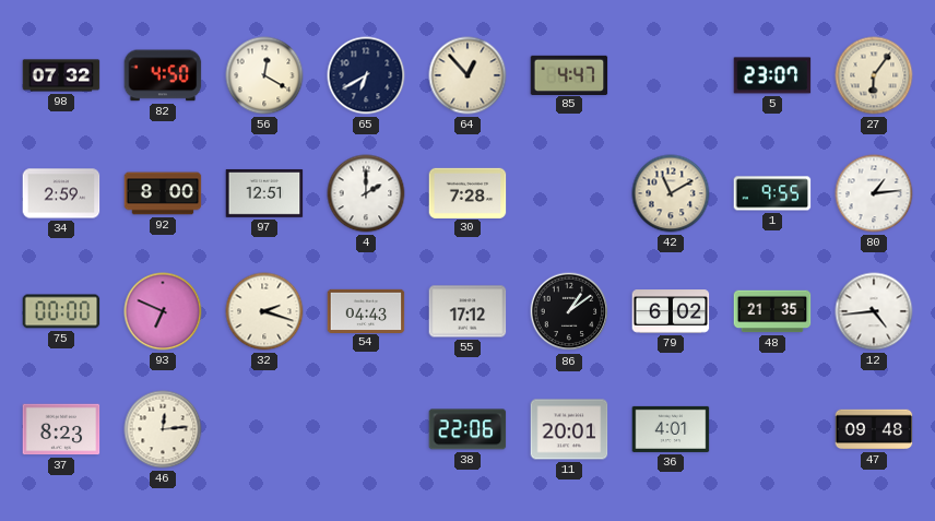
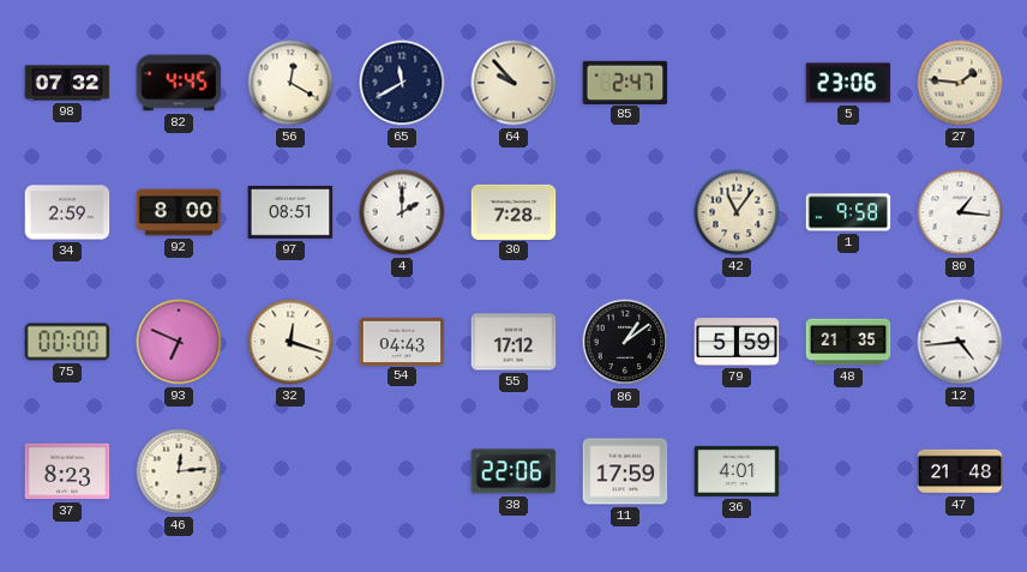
82: 4:50 -> 4:45 (179, 83)
65: 6:40 -> 11:40 (402, 83)
64: 12:53 -> 9:53 (513, 83)
85: 4:47 -> 2:47 (625, 82)
5: 23:07 -> 23:06 (848, 83)
27: 6:06 -> 1:46 (960, 83)
97: 12:51 -> 08:51 (290, 212)
42: 11:10 -> 11:06 (737, 212)
1: 9:55 -> 9:58 (848, 212)
80: 1:14 -> 1:16 (960, 212)
32: 2:18 -> 12:18 (290, 342)
79: 6:02 -> 5:59 (737, 342)
11: 20:01 -> 17:59 (625, 471)
47: 09:48 -> 21:48 (960, 471)
